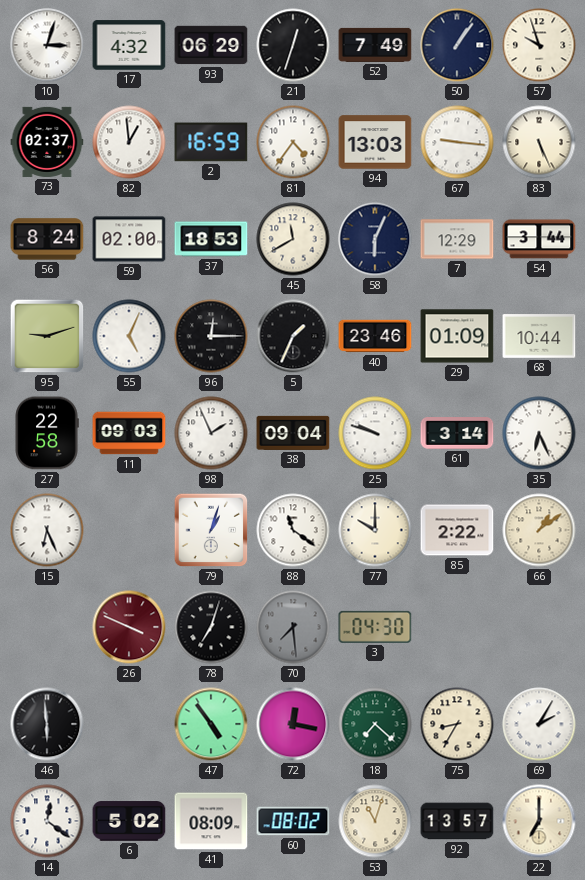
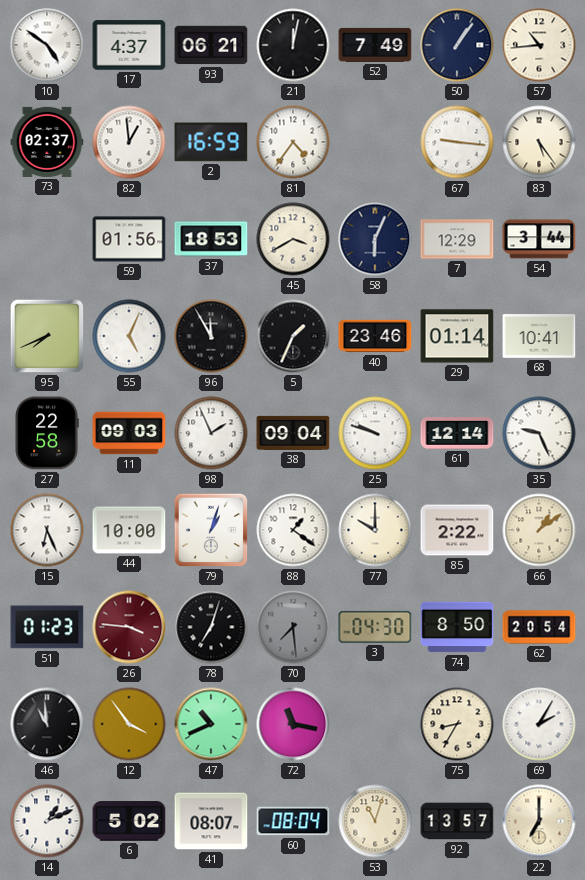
10: 3:03 -> 4:51 (47, 45)
17: 4:32 -> 4:37 (129, 45)
93: 06:29 -> 06:21 (211, 45)
21: 12:33 -> 12:02 (293, 45)
57: 9:57 -> 10:44 (539, 45)
94: 13:03 -> none (375, 142)
83: 5:26 -> 5:24 (539, 142)
56: 8:24 -> none (47, 239)
59: 02:00 -> 01:56 (129, 239)
45: 11:40 -> 3:40 (293, 239)
95: 9:12 -> 7:41 (47, 336)
96: 12:15 -> 11:55 (211, 336)
29: 01:09 -> 01:14 (457, 336)
68: 10:44 -> 10:41 (539, 336)
61: 3:14 -> 12:14 (457, 434)
35: 6:26 -> 9:26 (539, 433)
44: none -> 10:00 (129, 530)
88: 11:21 -> 1:21 (293, 530)
51: none -> 01:23 (47, 627)
26: 3:49 -> 3:46 (129, 627)
74: none -> 8:50 (457, 627)
62: none -> 20:54 (539, 627)
46: 5:59 -> 10:59 (47, 724)
12: none -> 3:54 (129, 724)
47: 4:54 -> 10:41 (211, 724)
72: 12:17 -> 11:17 (293, 724)
18: 7:22 -> none (375, 724)
14: 12:21 -> 1:11 (47, 821)
41: 08:09 -> 08:07 (211, 821)
60: 08:02 -> 08:04 (293, 821)
